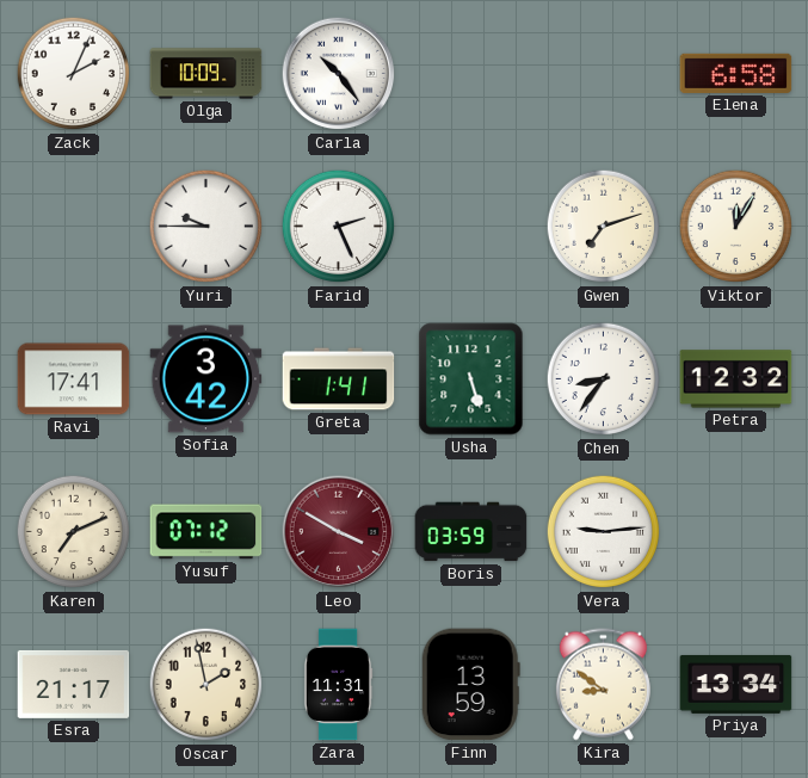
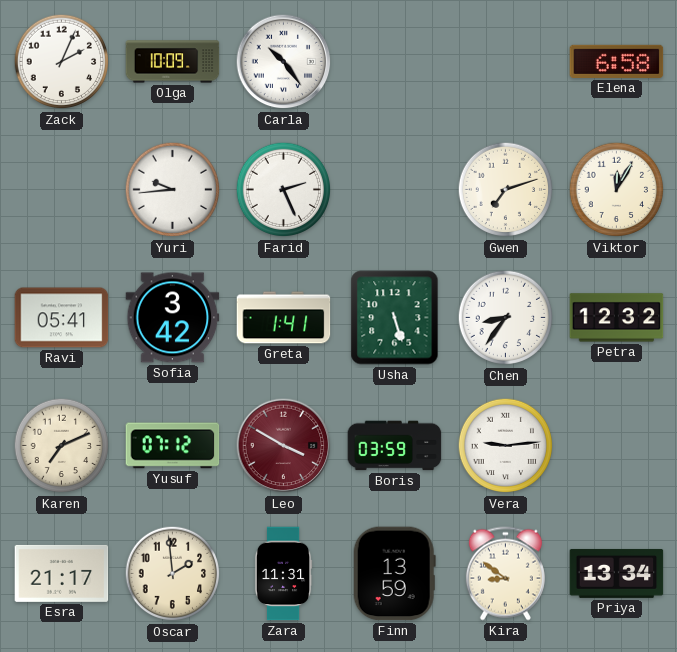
Yuri: 9:45 -> 9:44 (173, 190)
Ravi: 17:41 -> 05:41 (62, 318)
Oscar: 1:58 -> 1:59 (173, 574)
